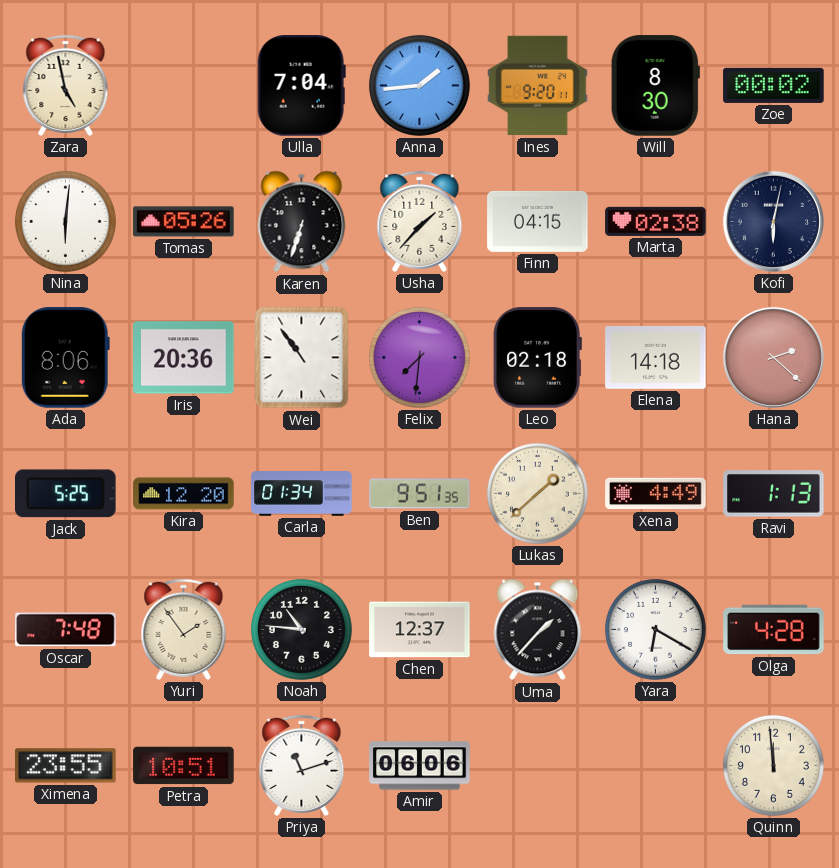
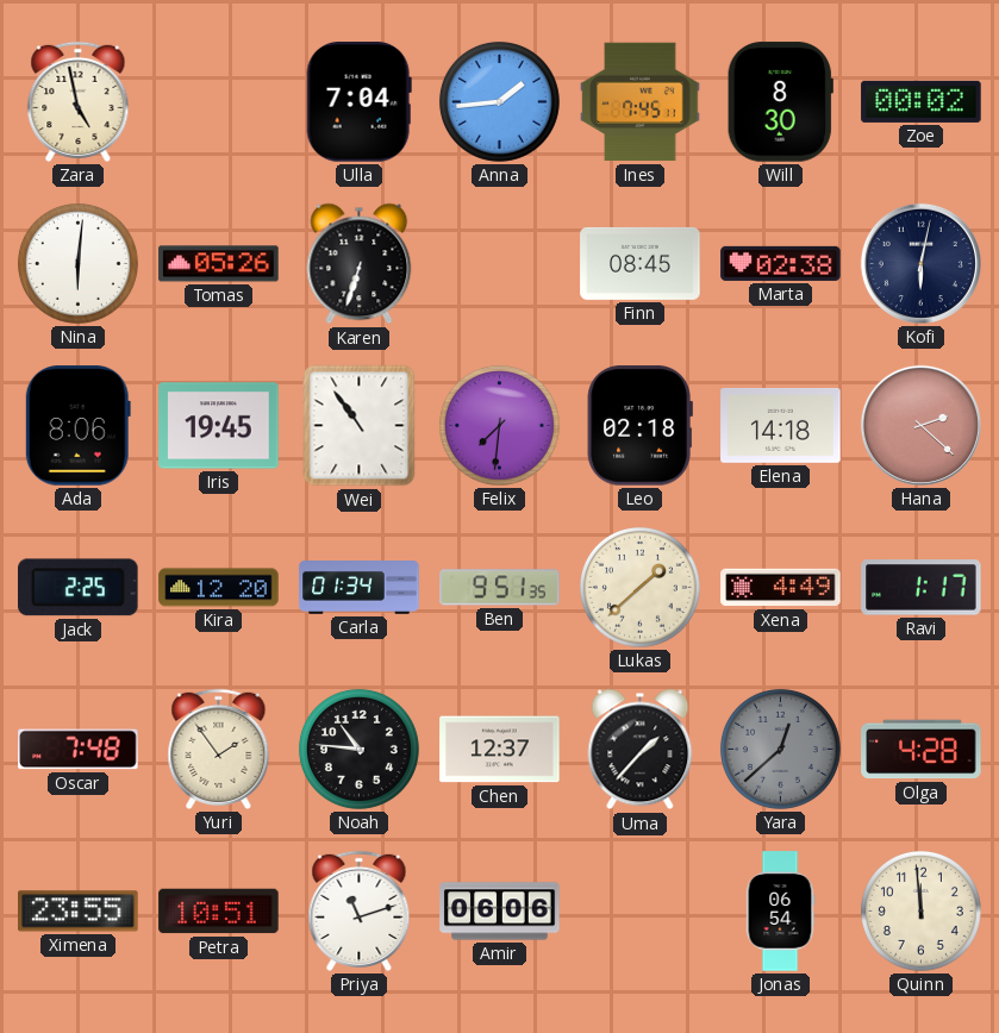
Ines: 9:20 -> 7:45 (641, 102)
Usha: 1:37 -> none (420, 221)
Finn: 04:15 -> 08:45 (641, 263)
Iris: 20:36 -> 19:45 (219, 426)
Jack: 5:25 -> 2:25 (79, 588)
Ravi: 1:13 -> 1:17 (922, 588)
Yara: 6:20 -> 12:38 (780, 749)
Yara dial: white -> grey (780, 749)
Jonas: none -> 06:54 (780, 912)
